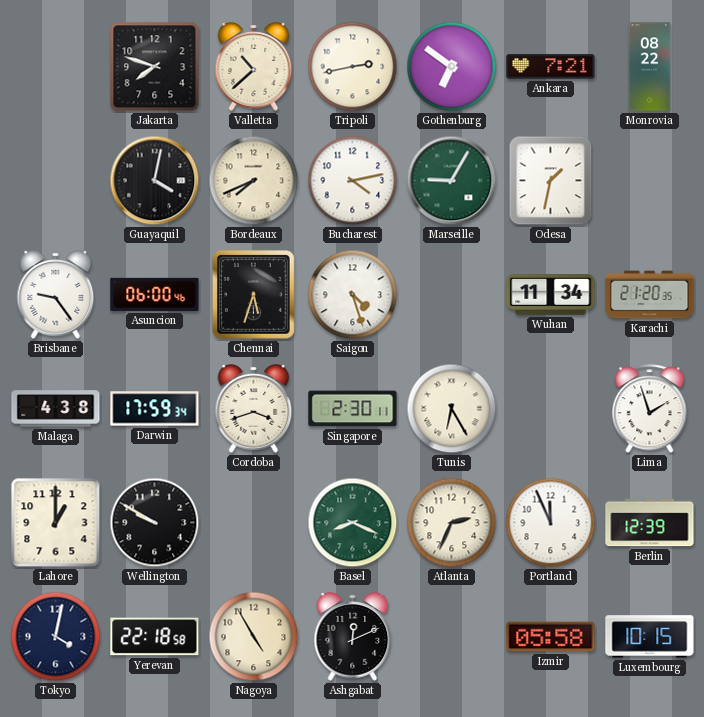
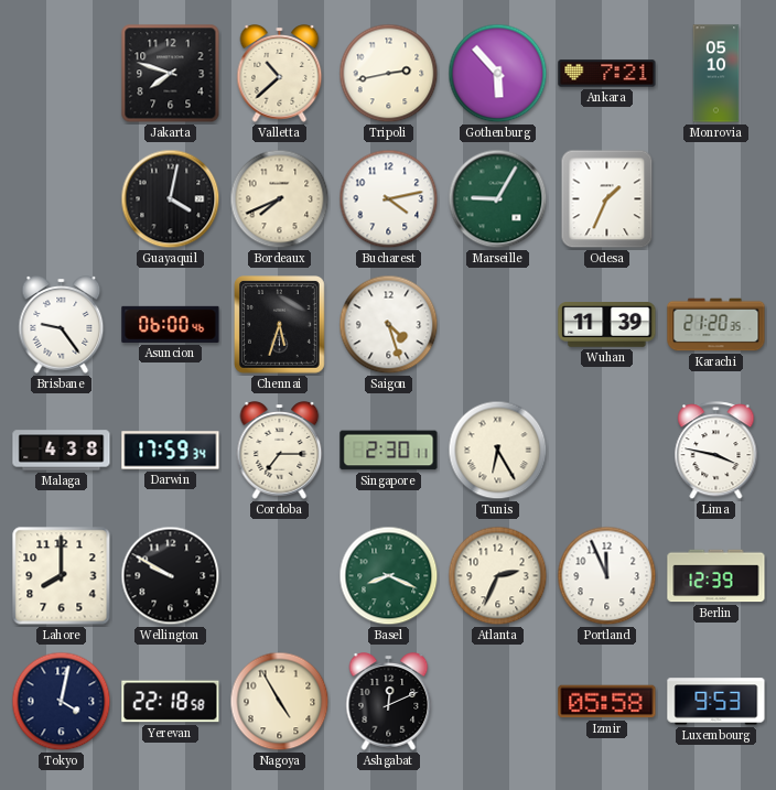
Gothenburg: 6:51 -> 5:53 (498, 74)
Monrovia: 08:22 -> 05:10 (716, 74)
Odesa: 1:32 -> 1:34 (607, 199)
Wuhan: 11:34 -> 11:39 (607, 325)
Cordoba: 3:42 -> 7:15 (280, 451)
Lima: 1:57 -> 3:47 (716, 451)
Lahore: 1:00 -> 8:00 (62, 576)
Luxembourg: 10:15 -> 9:53 (716, 702)
